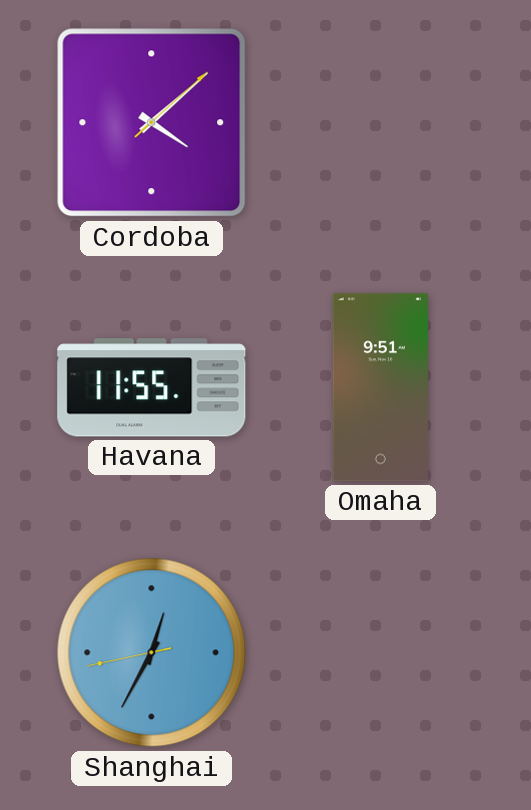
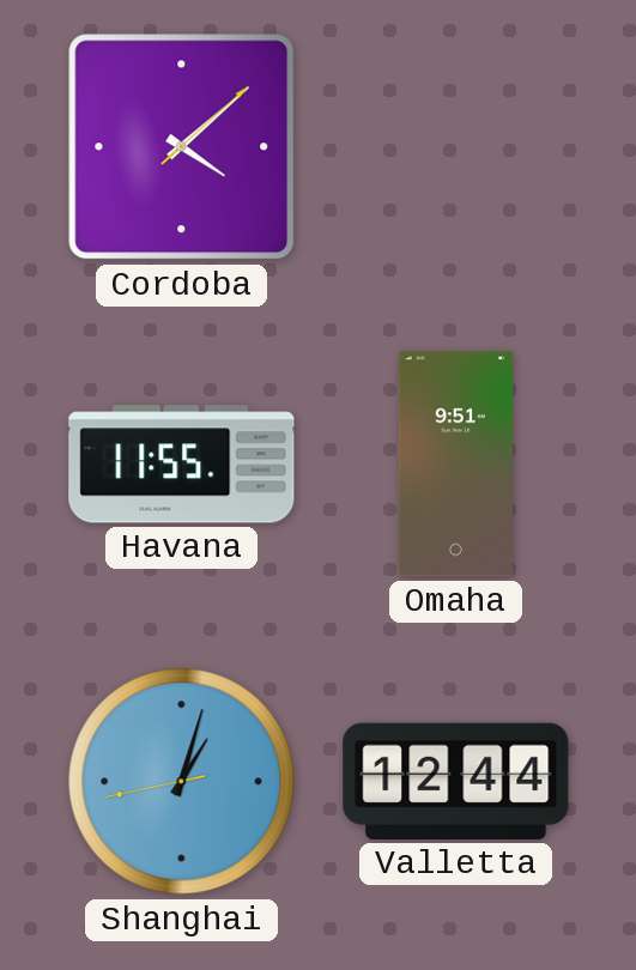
Shanghai: 12:34 -> 1:02 (182, 782)
Valletta: none -> 12:44 (456, 781)
